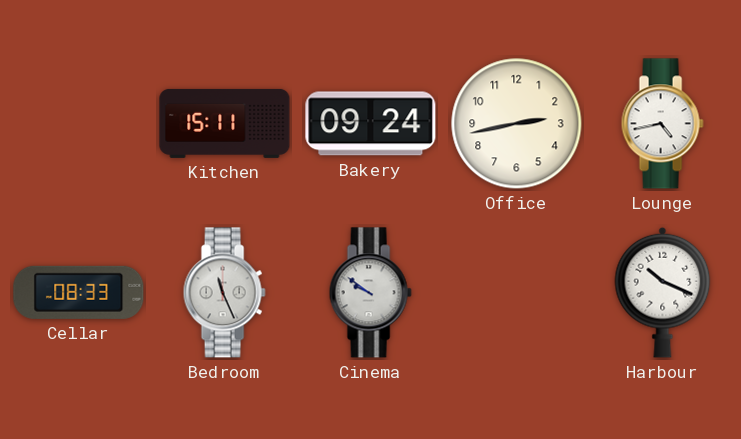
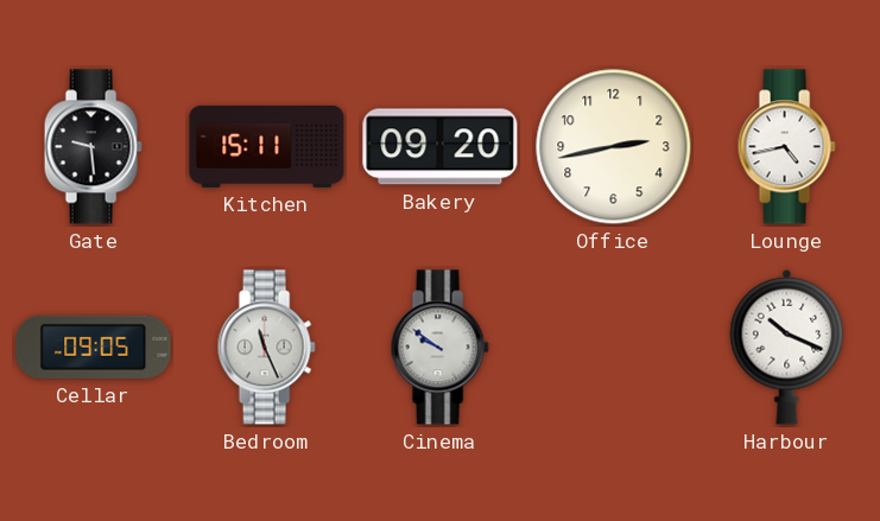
Gate: none -> 9:29 (93, 147)
Bakery: 09:24 -> 09:20 (441, 147)
Cellar: 08:33 -> 09:05 (94, 347)
